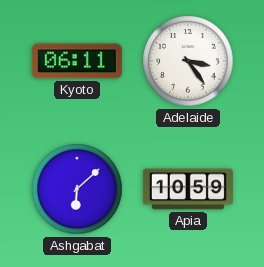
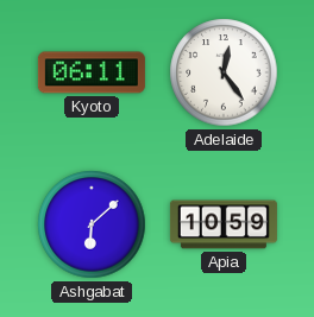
Adelaide: 3:24 -> 12:24 (224, 72)
